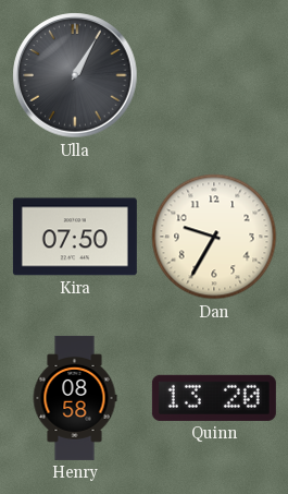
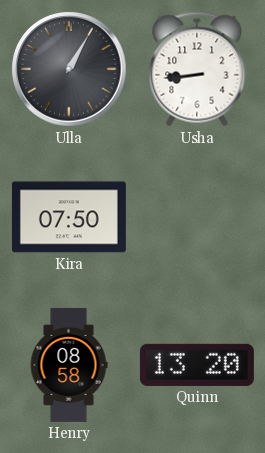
Usha: none -> 8:44 (197, 69)
Dan: 9:35 -> none (214, 237)
